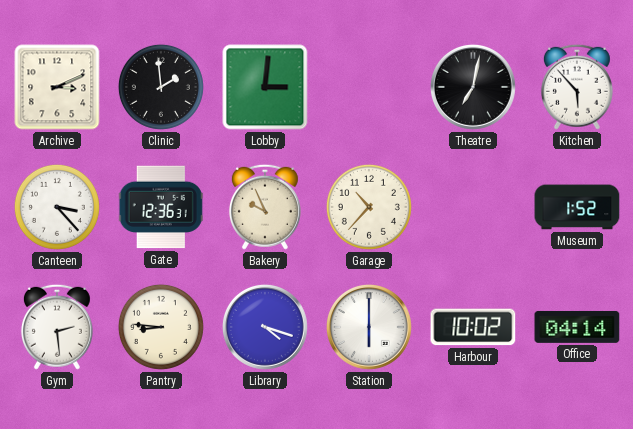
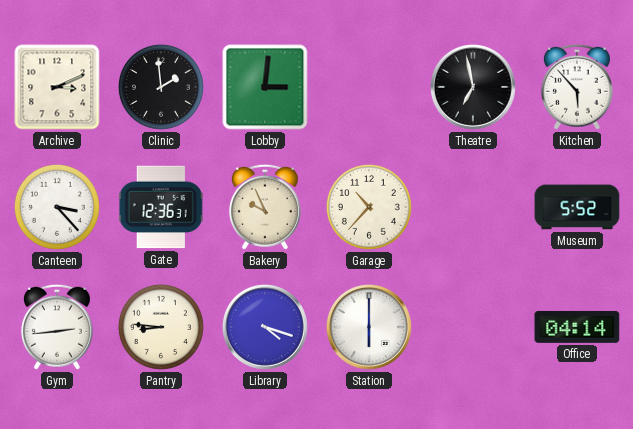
Theatre: 7:02 -> 6:58 (473, 87)
Museum: 1:52 -> 5:52 (577, 207)
Gym: 2:29 -> 2:44 (57, 327)
Harbour: 10:02 -> none (473, 327)
